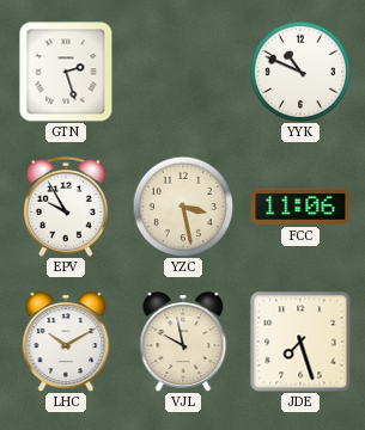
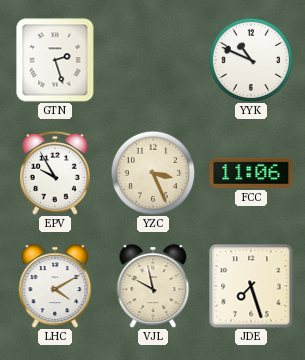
YZC: 3:28 -> 3:26 (153, 173)
LHC: 10:10 -> 4:10 (55, 286)
